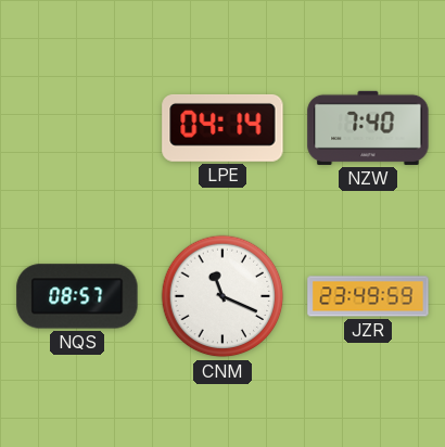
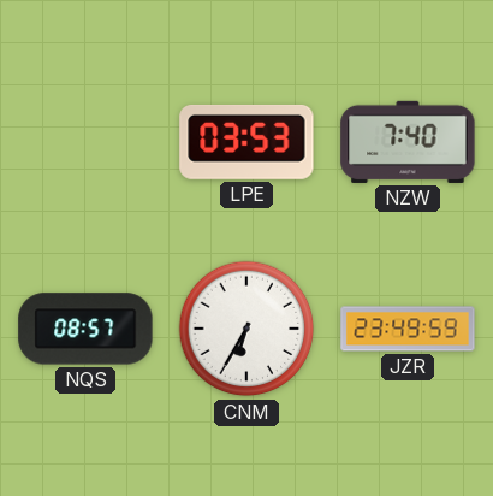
LPE: 04:14 -> 03:53 (246, 142)
CNM: 11:19 -> 6:35 (246, 329)
